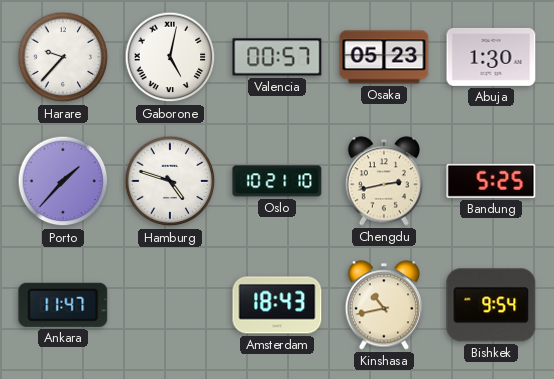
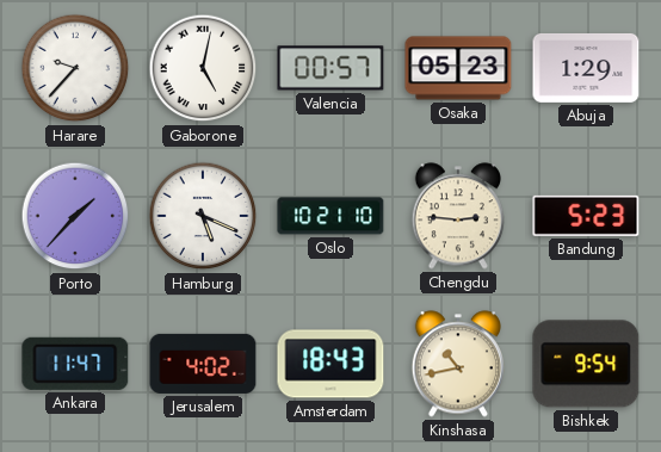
Abuja: 1:30 -> 1:29 (586, 68)
Hamburg: 4:48 -> 5:19 (203, 216)
Chengdu: 2:43 -> 2:46 (457, 216)
Bandung: 5:25 -> 5:23 (586, 216)
Jerusalem: none -> 4:02 (203, 364)
